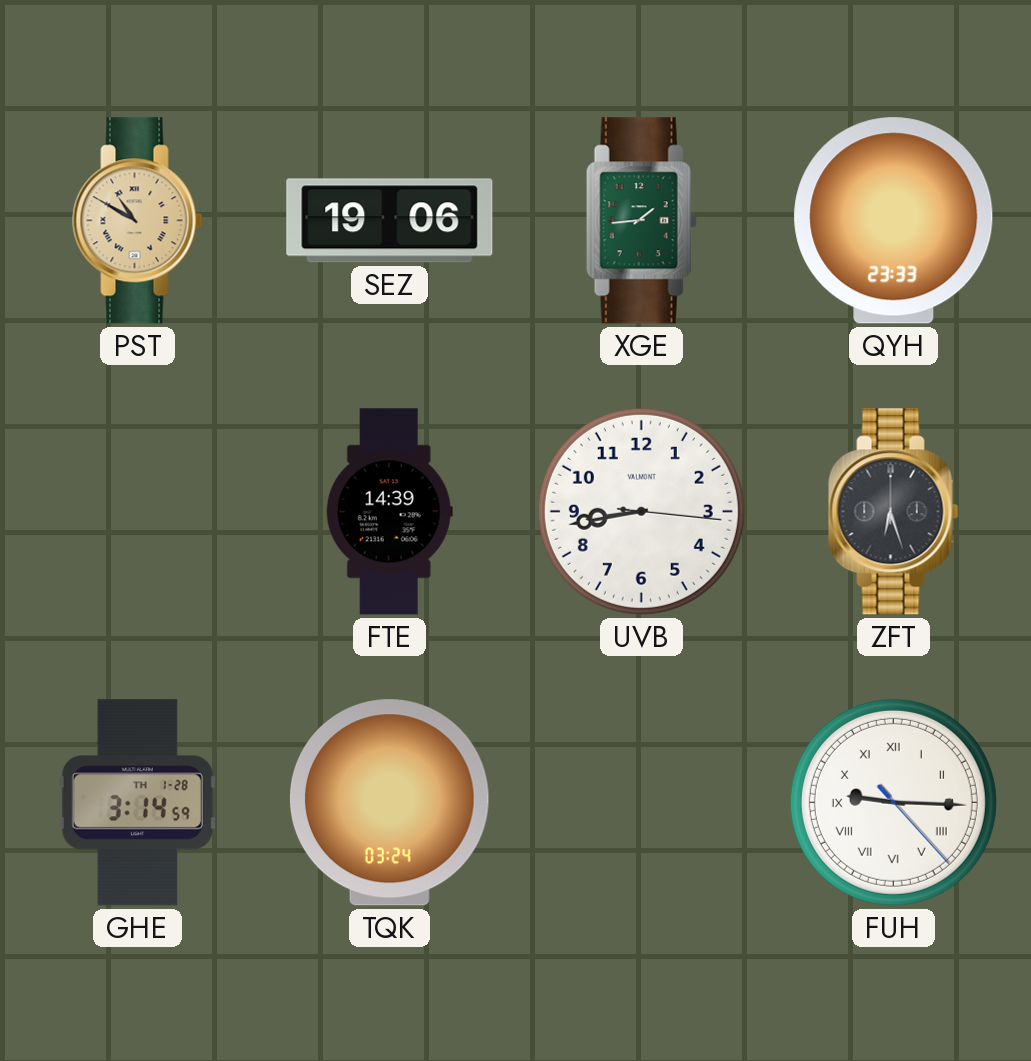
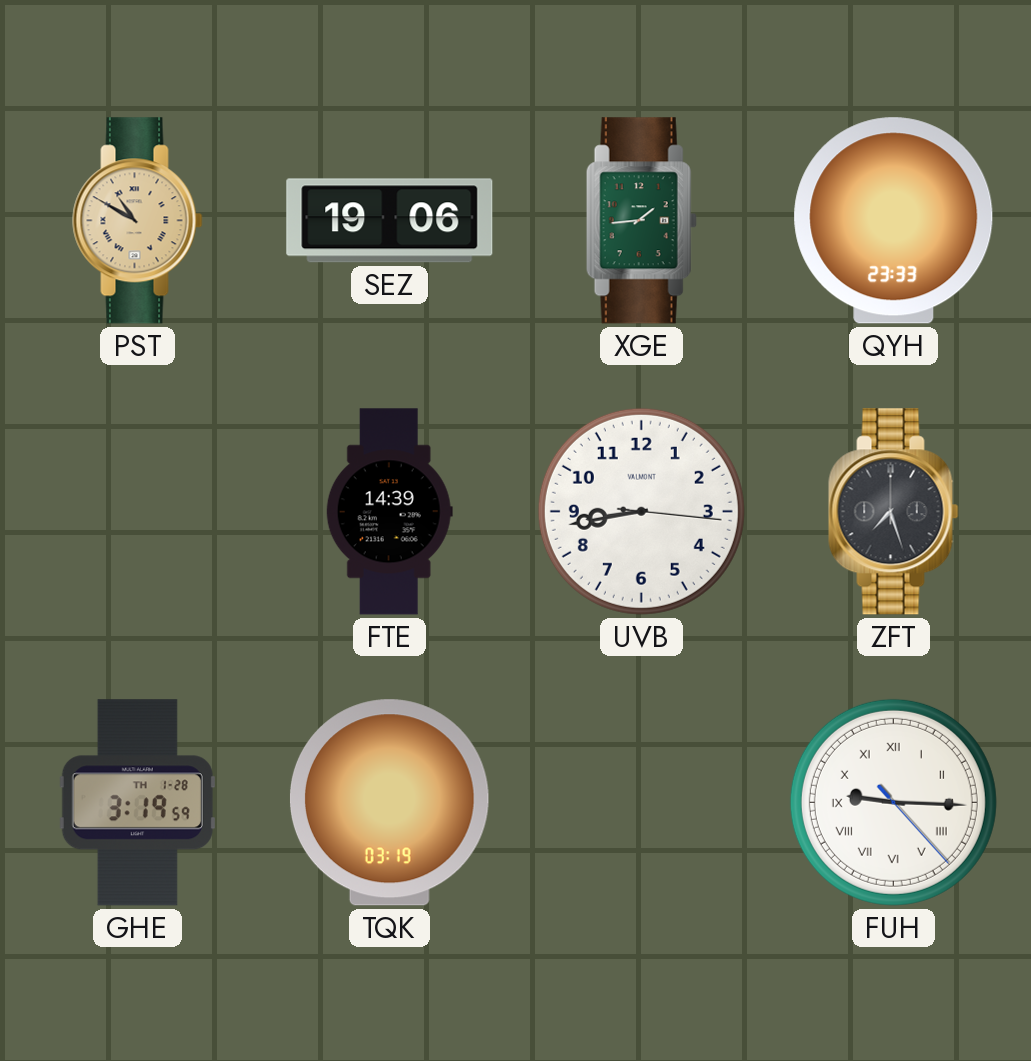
ZFT: 6:27 -> 7:27 (894, 512)
GHE: 3:14 -> 3:19 (137, 803)
TQK: 03:24 -> 03:19 (389, 803)
